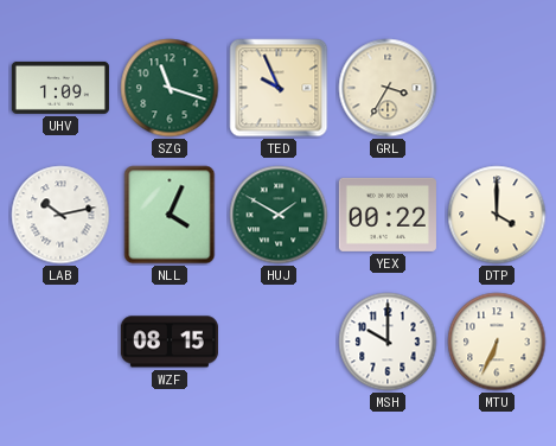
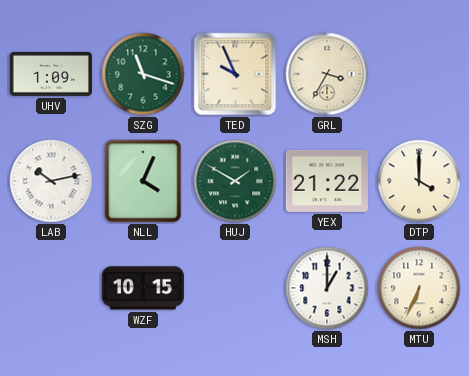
YEX: 00:22 -> 21:22 (327, 181)
WZF: 08:15 -> 10:15 (143, 288)
MSH: 10:00 -> 1:00 (327, 288)
